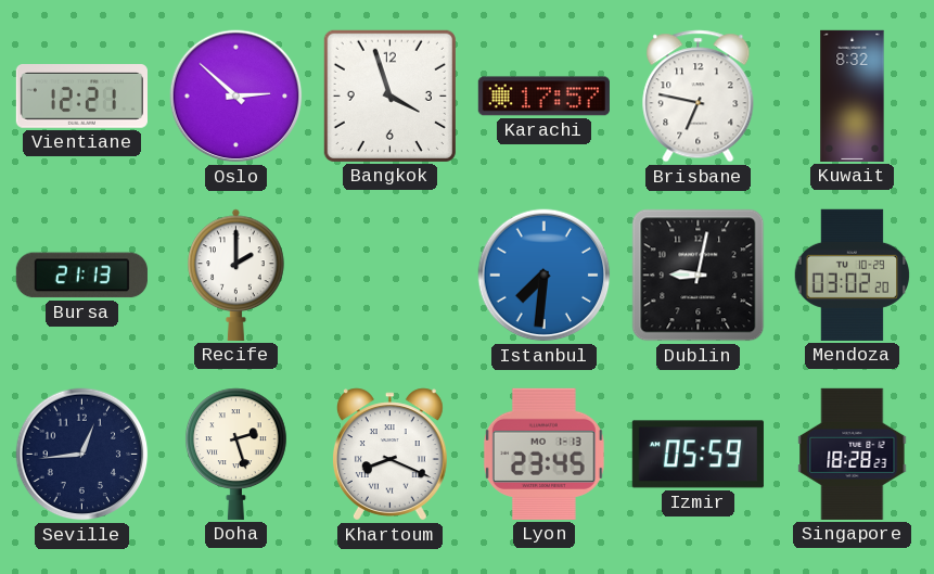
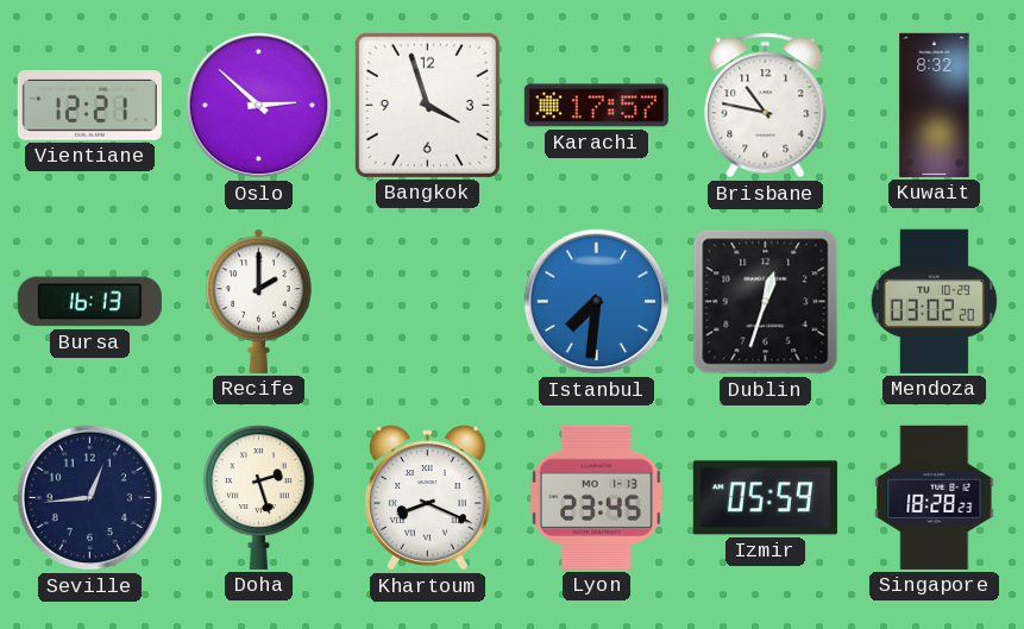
Brisbane: 6:47 -> 10:47 (766, 106)
Bursa: 21:13 -> 16:13 (89, 302)
Dublin: 9:02 -> 12:33 (766, 302)
